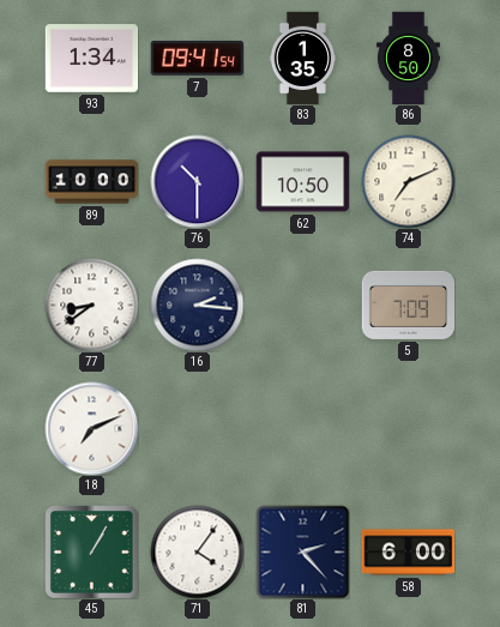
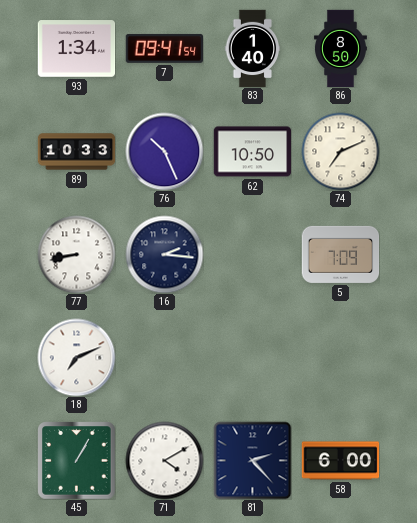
83: 1:35 -> 1:40 (253, 48)
89: 10:00 -> 10:33 (76, 152)
76: 10:30 -> 10:26 (164, 151)
77: 8:39 -> 8:43 (76, 254)
71: 4:06 -> 4:10 (164, 460)
